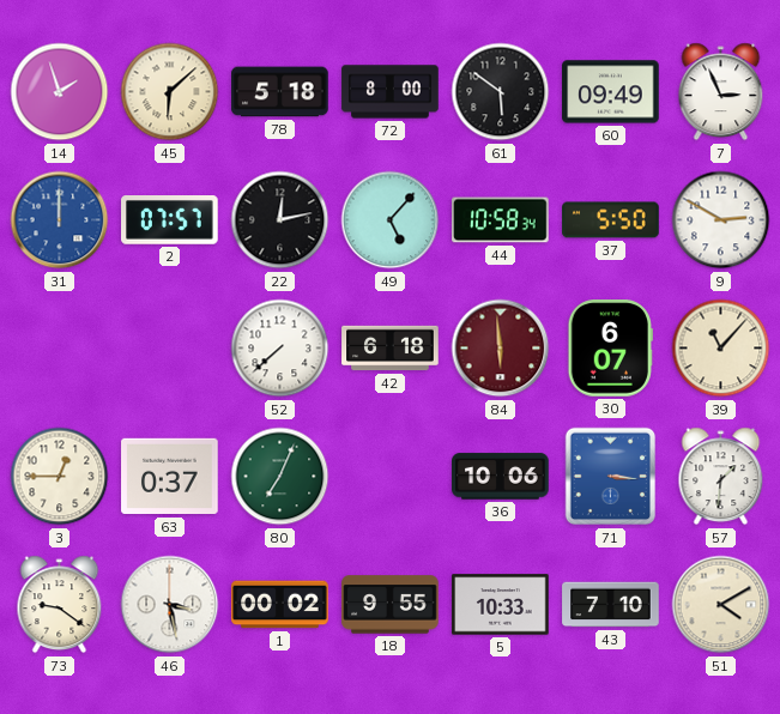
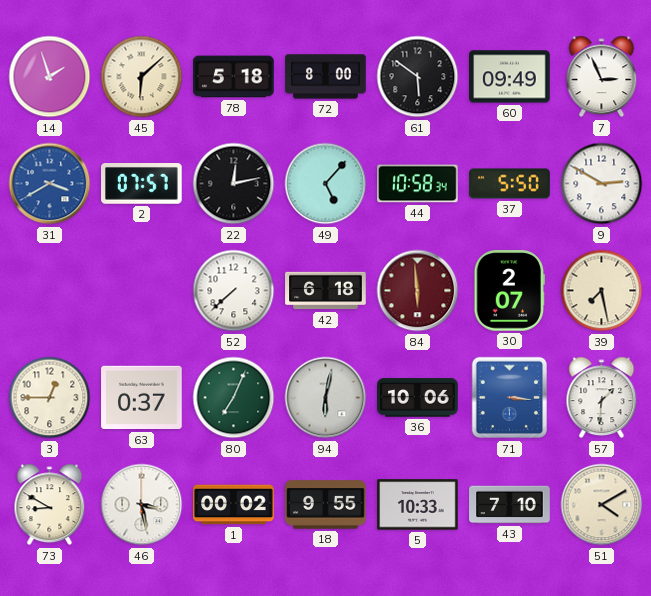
31: 12:00 -> 3:40 (50, 184)
30: 6:07 -> 2:07 (509, 291)
39: 11:07 -> 7:28 (602, 291)
94: none -> 6:02 (326, 398)
73: 9:21 -> 8:50 (50, 505)
